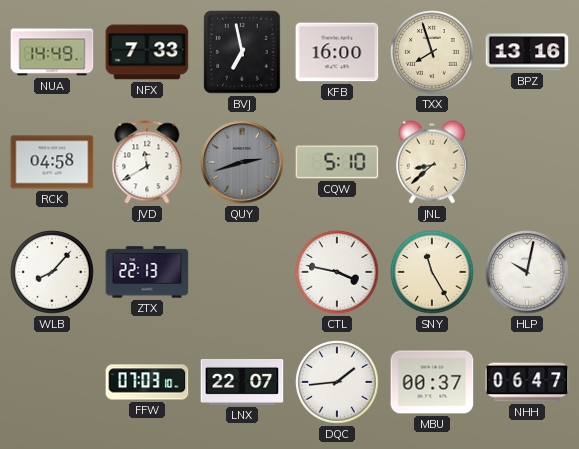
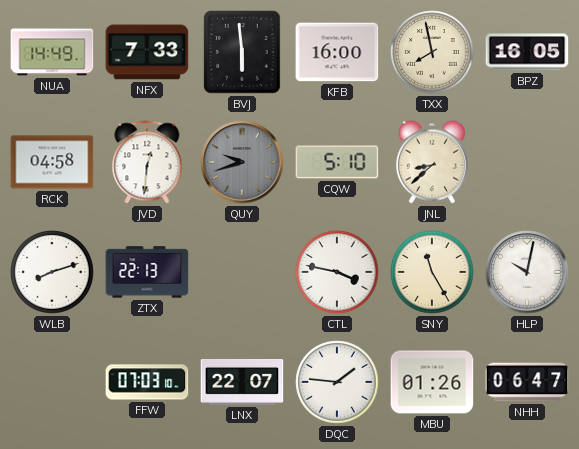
BVJ: 6:58 -> 5:59 (242, 52)
TXX: 7:57 -> 7:58 (432, 52)
BPZ: 13:16 -> 16:05 (527, 52)
JVD: 11:40 -> 12:31 (147, 162)
QUY: 2:42 -> 9:42 (242, 162)
WLB: 8:07 -> 8:12 (52, 272)
DQC: 1:44 -> 1:46 (337, 382)
MBU: 00:37 -> 01:26 (432, 382)
